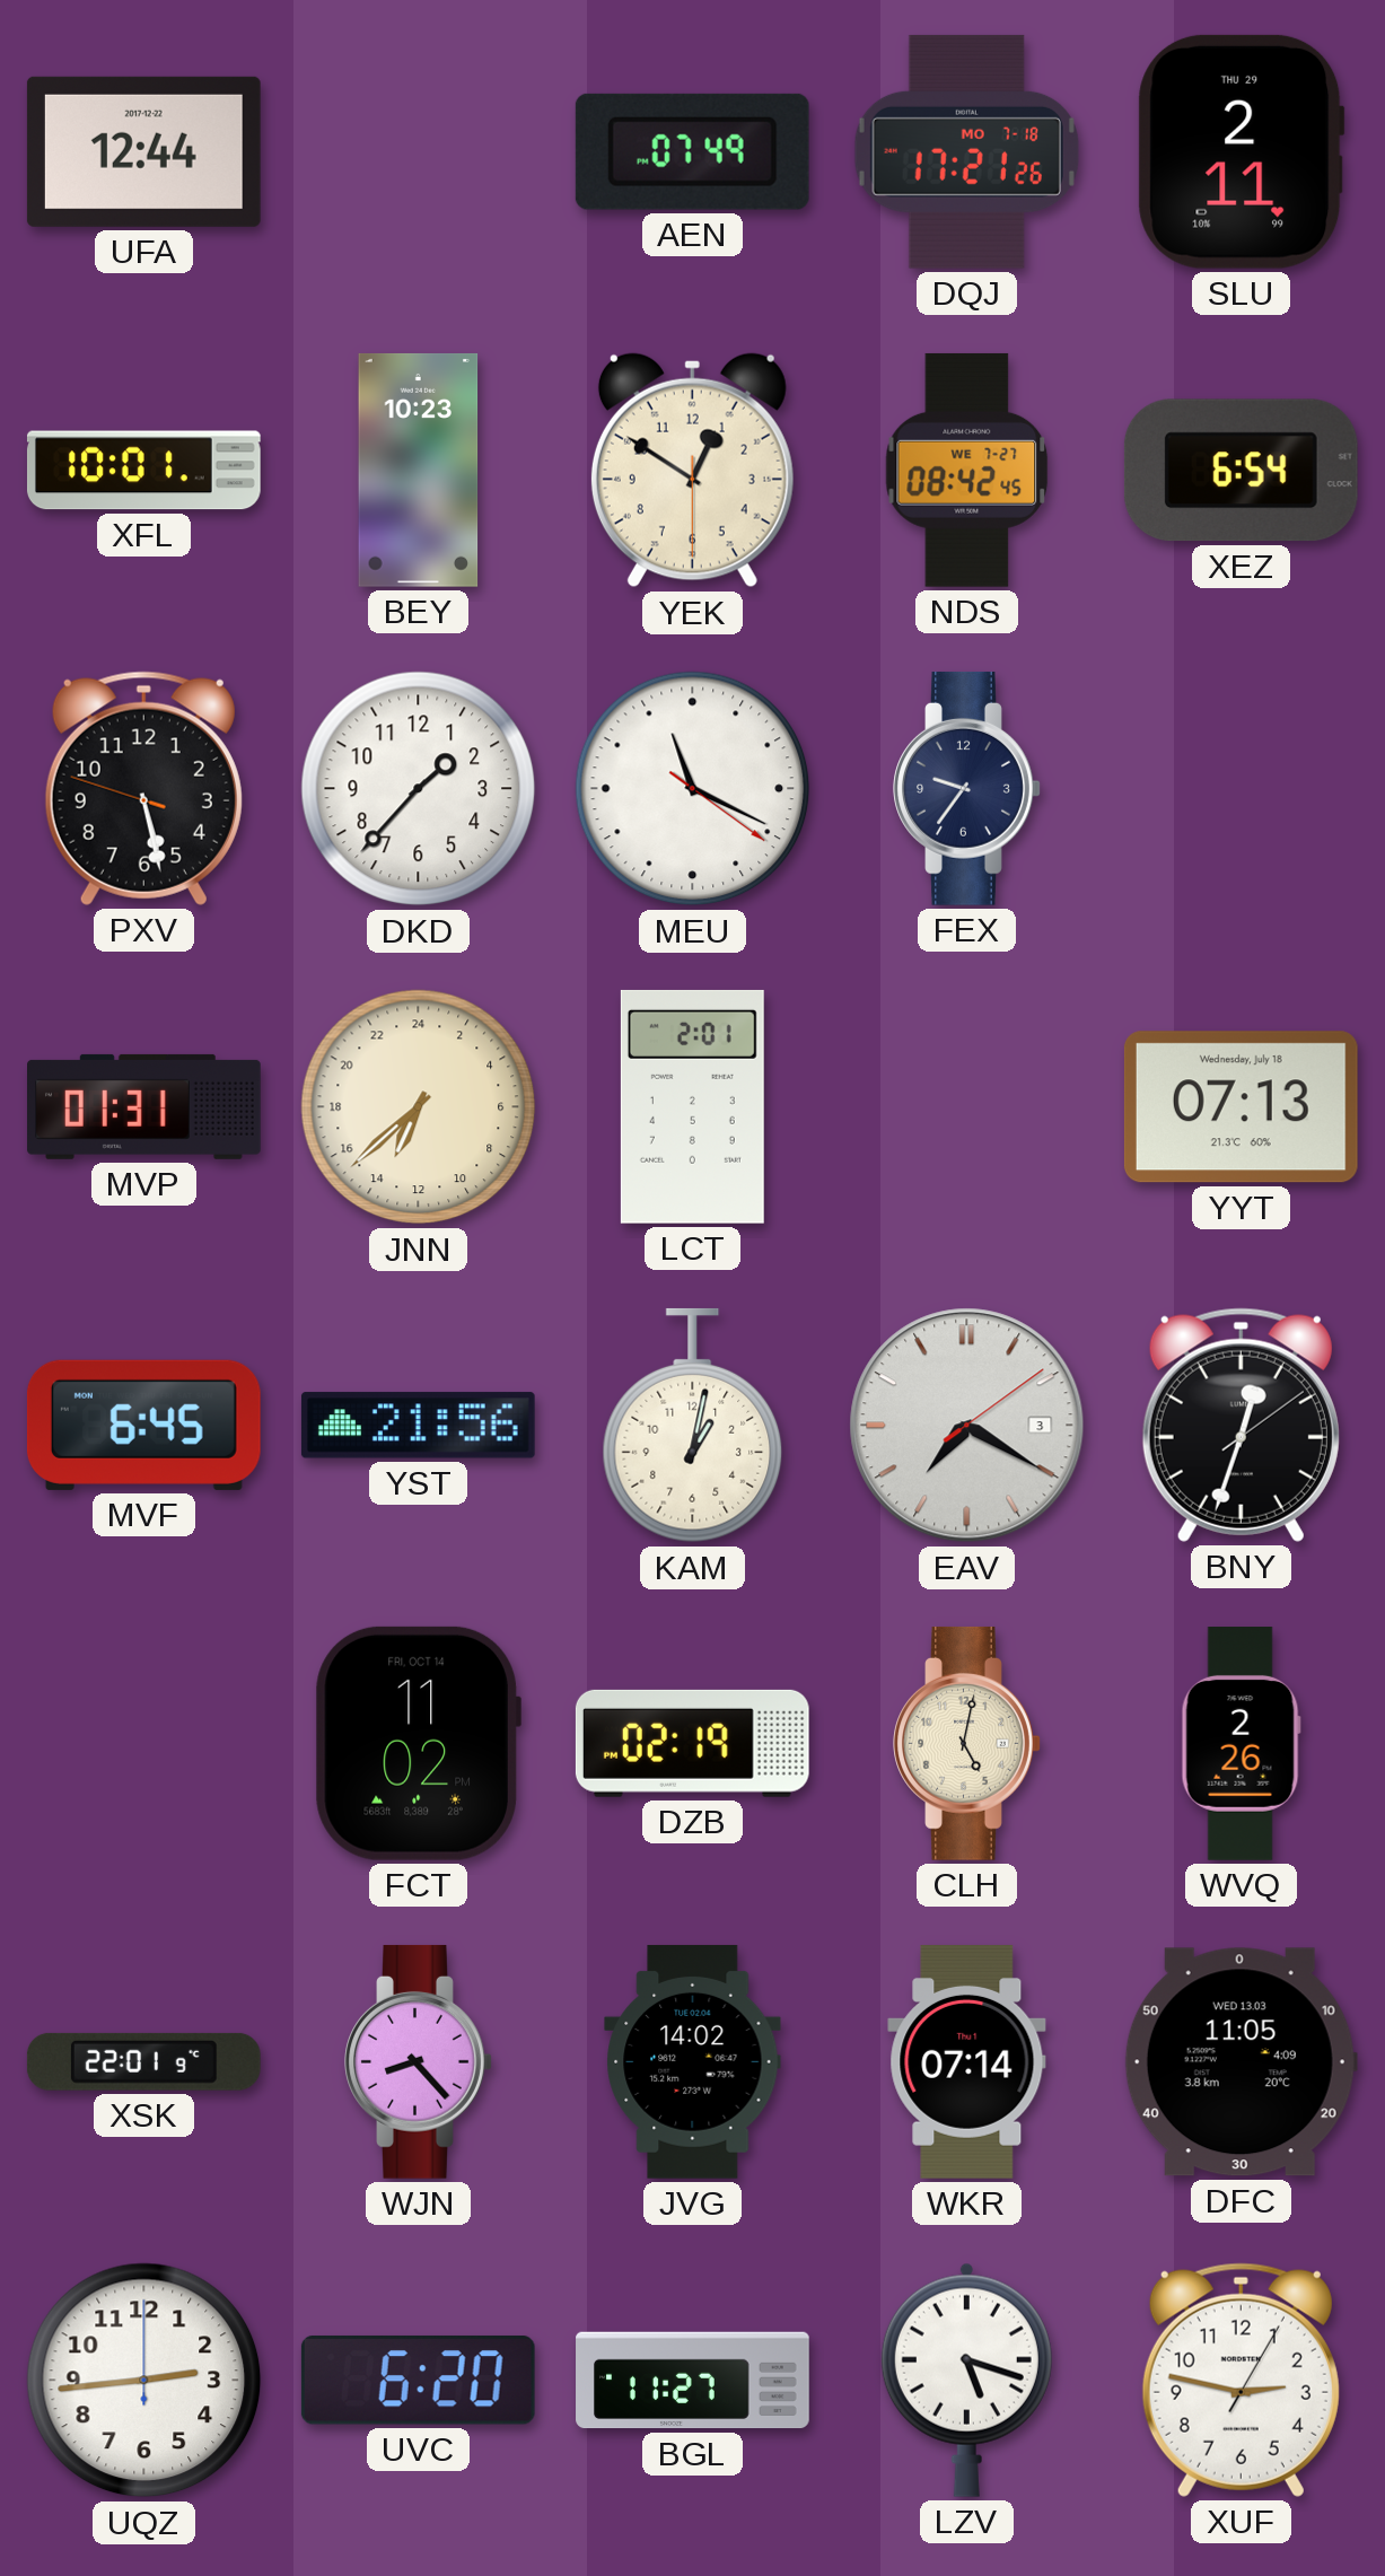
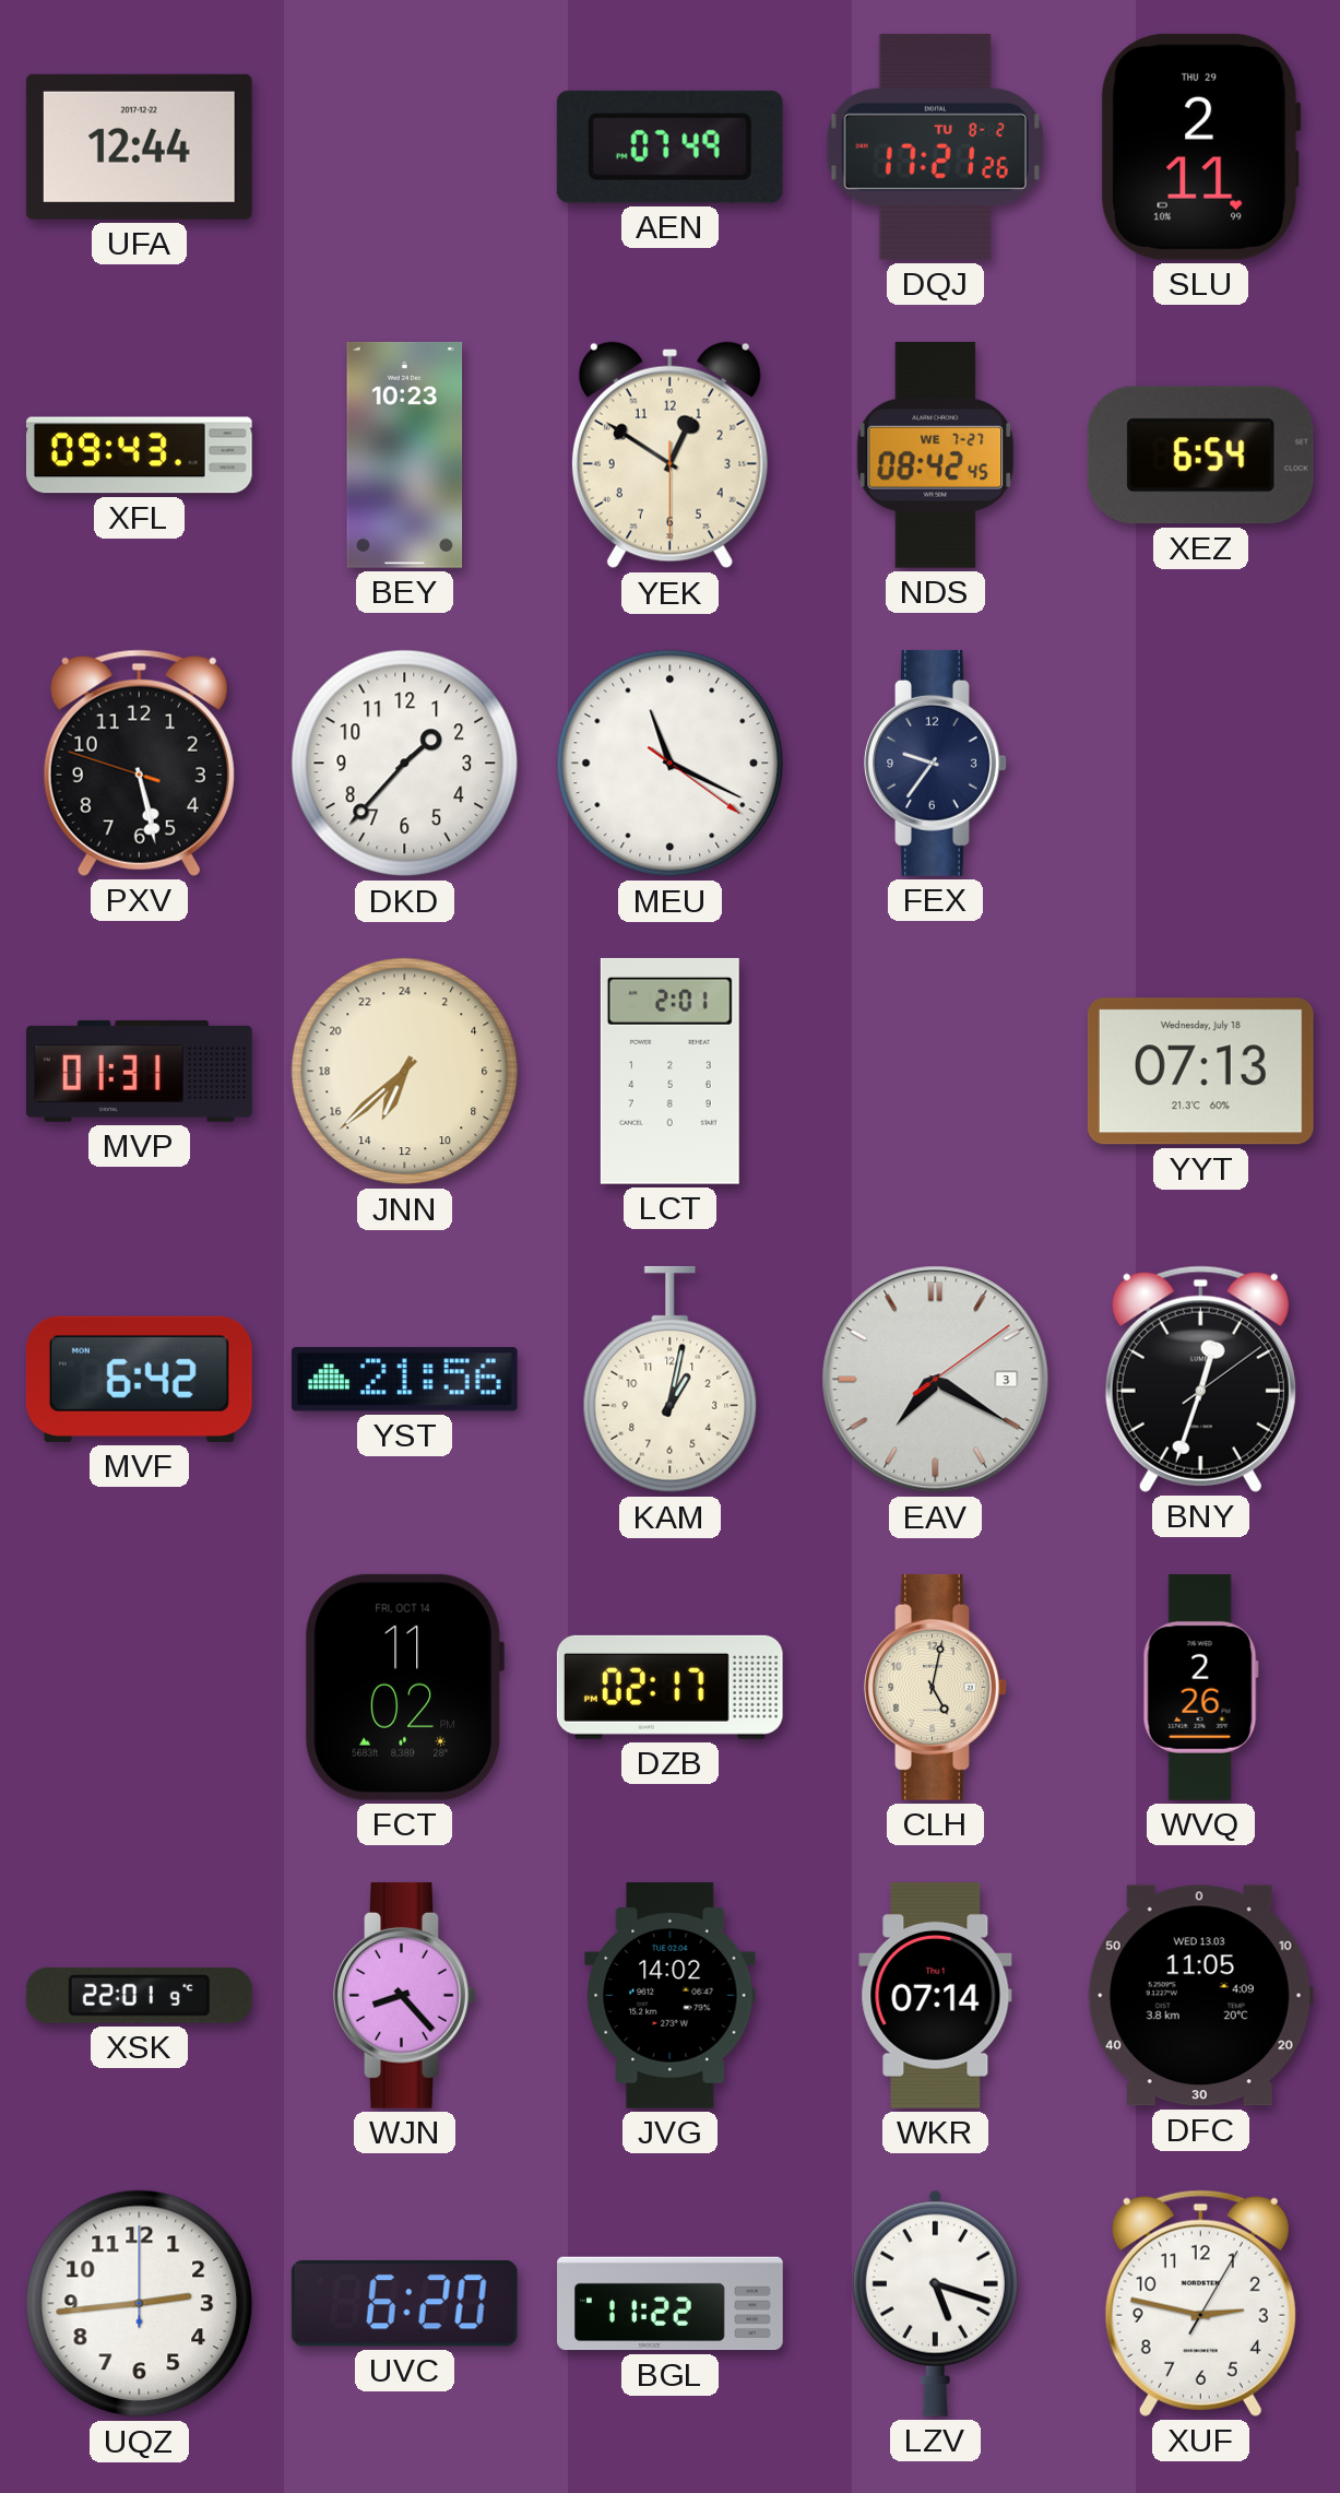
DQJ date: MO 7-18 -> TU 8-2 (935, 146)
XFL: 10:01 -> 09:43 (139, 456)
MVF: 6:45 -> 6:42 (139, 1379)
DZB: 02:19 -> 02:17 (669, 1687)
BGL: 11:27 -> 11:22 (671, 2304)
